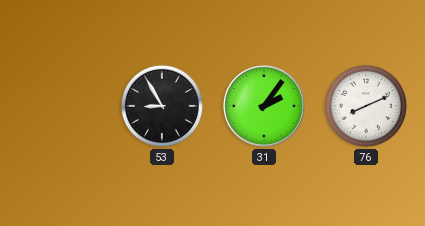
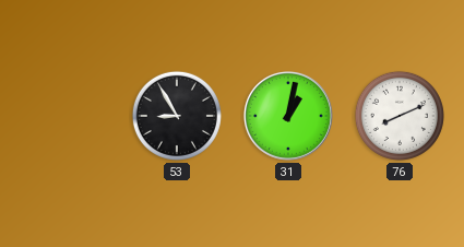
31: 2:06 -> 1:02 (288, 116)
